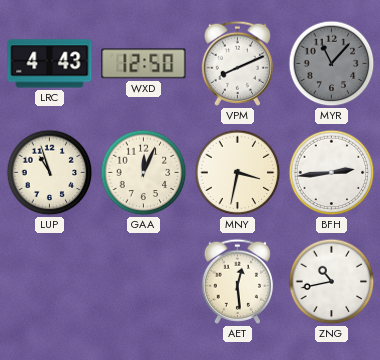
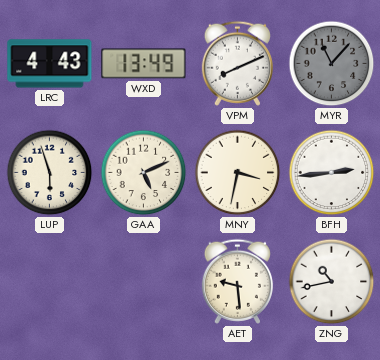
WXD: 12:50 -> 13:49 (144, 64)
LUP: 10:57 -> 5:57 (50, 173)
GAA: 12:04 -> 5:11 (144, 173)
AET: 12:29 -> 9:29 (237, 281)
